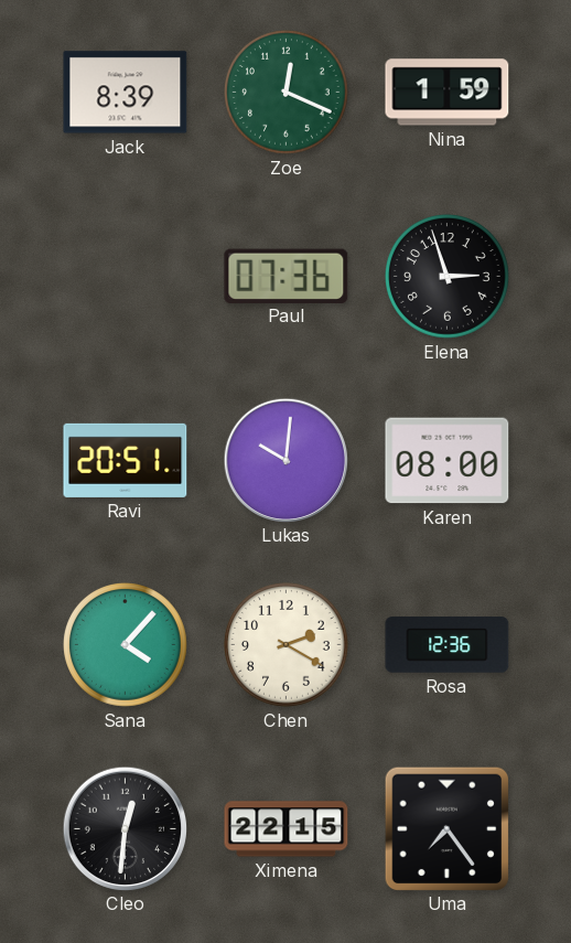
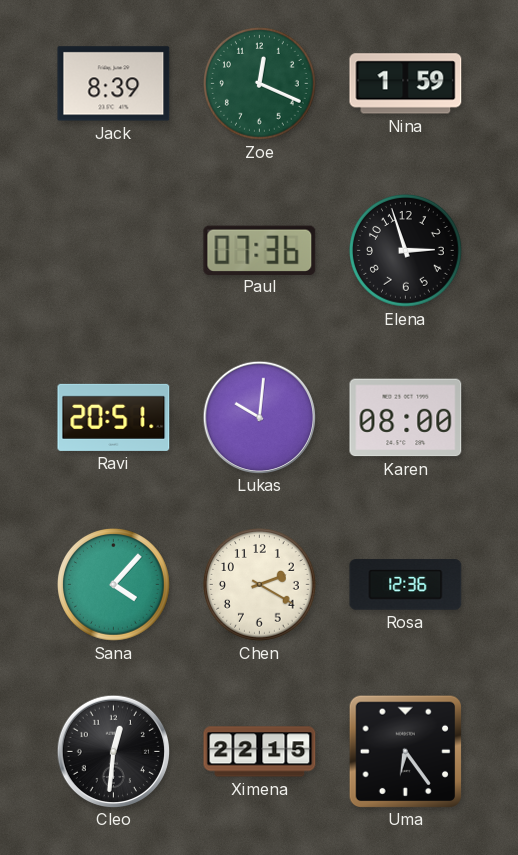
Uma: 7:24 -> 6:24 (405, 751)
